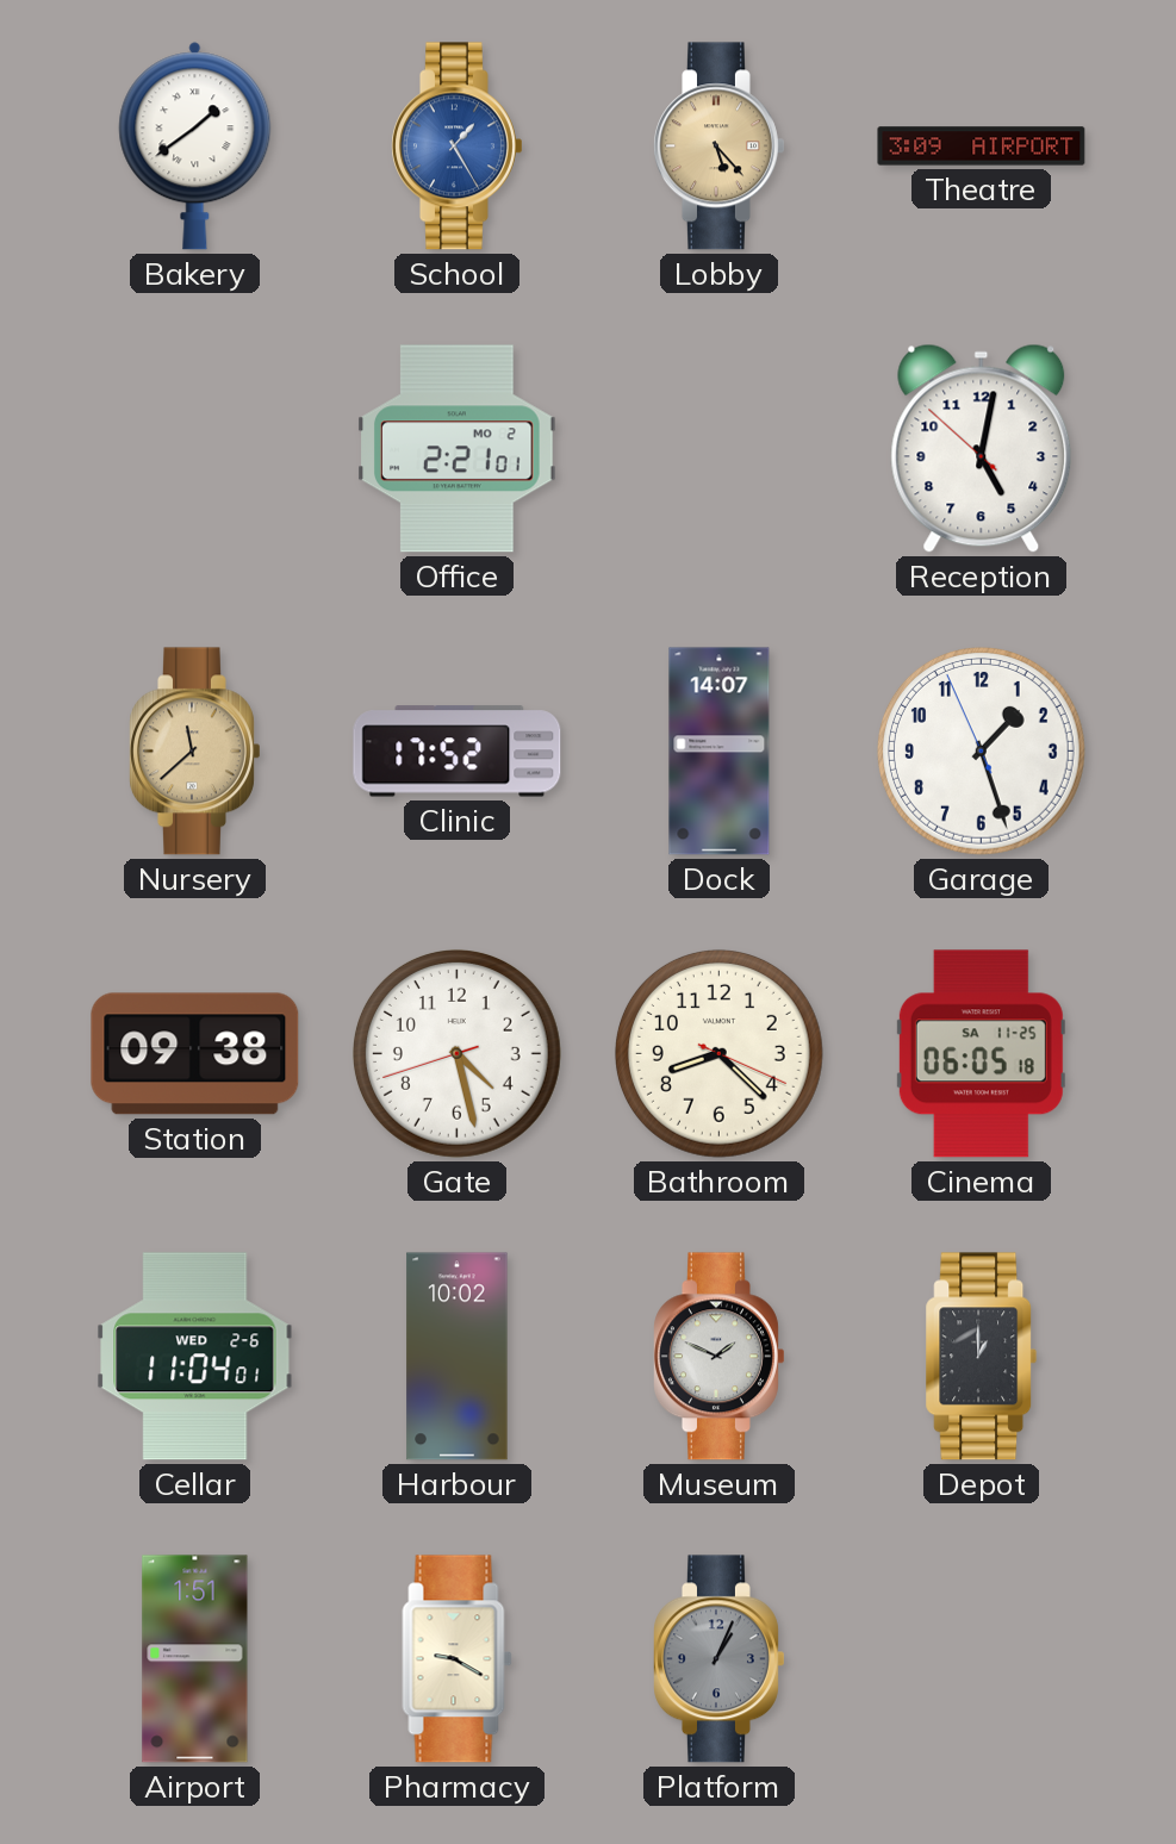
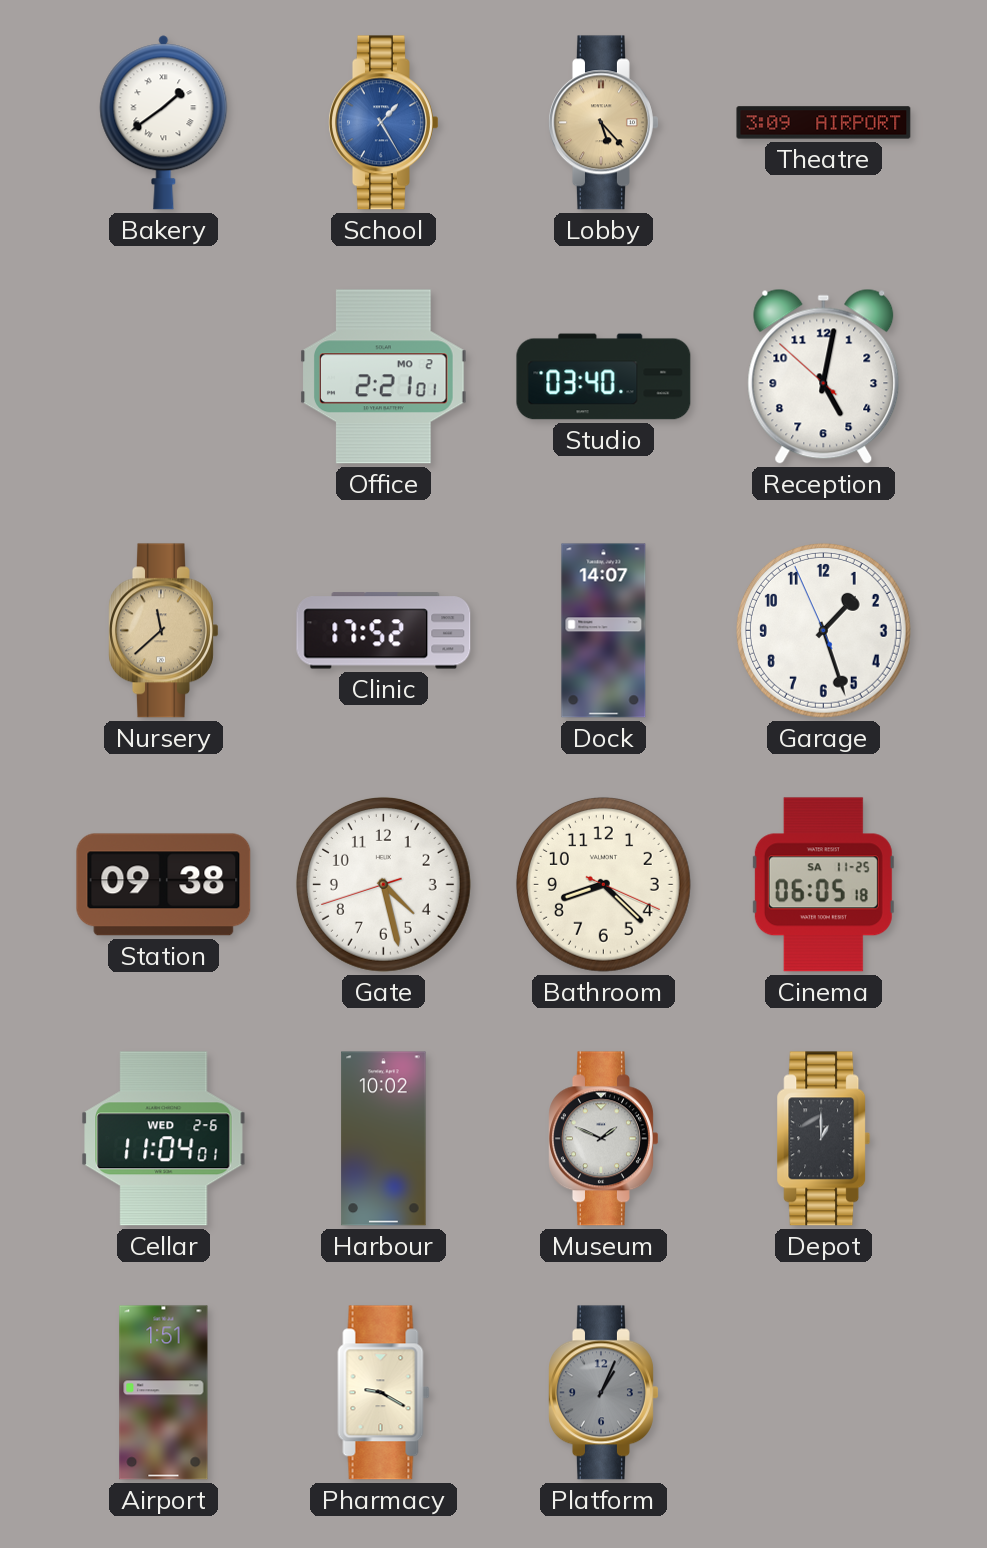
Studio: none -> 03:40 (604, 377)
